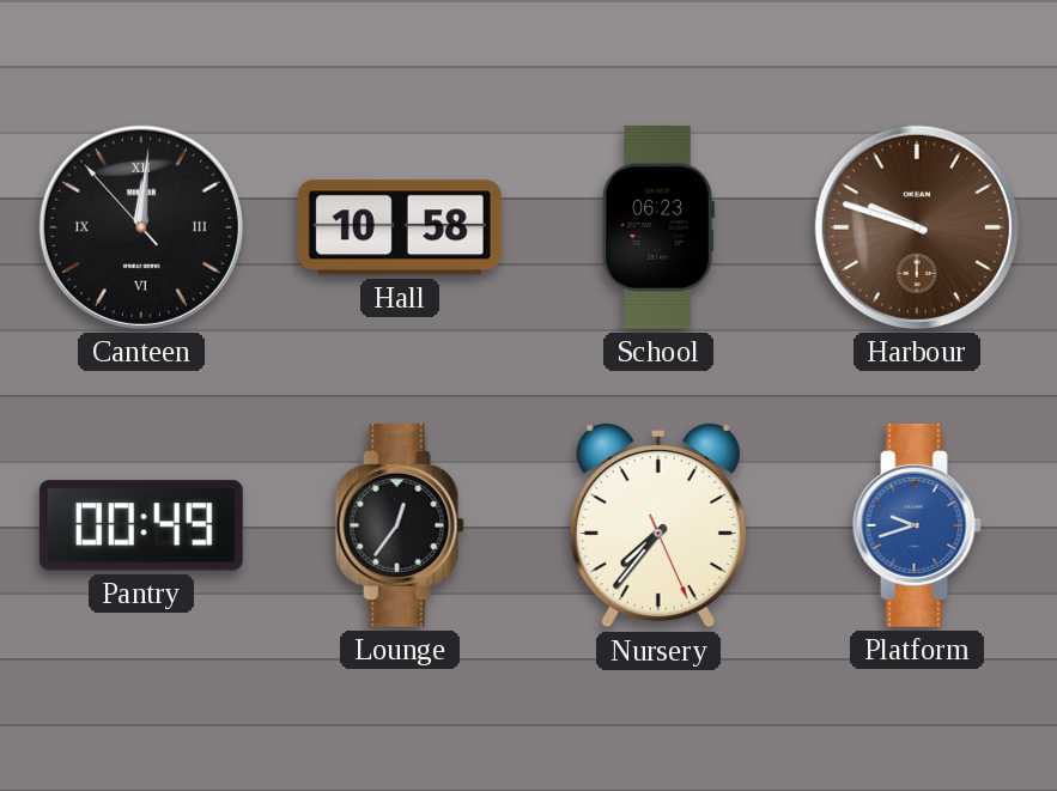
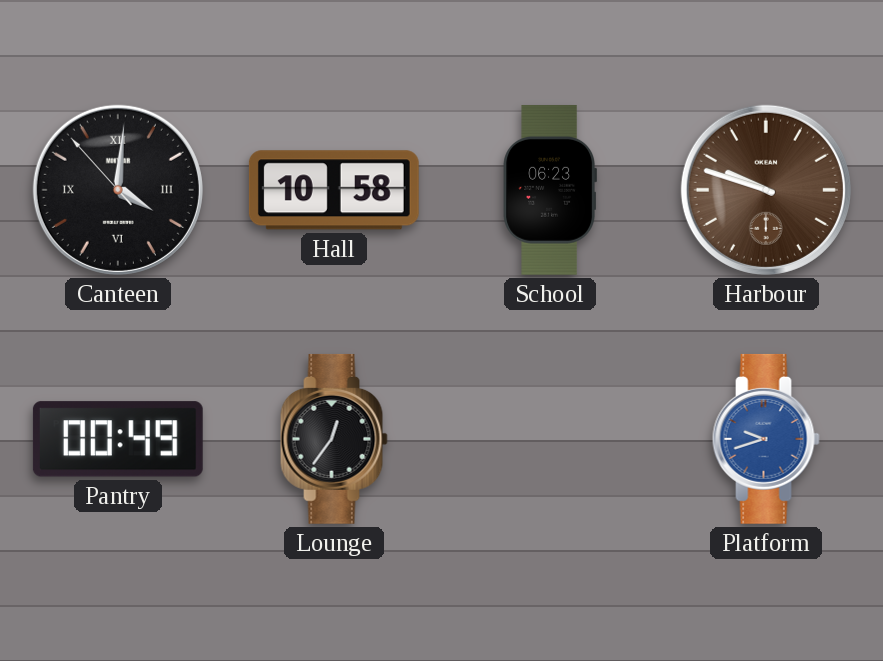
Canteen: 12:00 -> 4:00 (118, 190)
Nursery: 7:36 -> none (658, 525)
